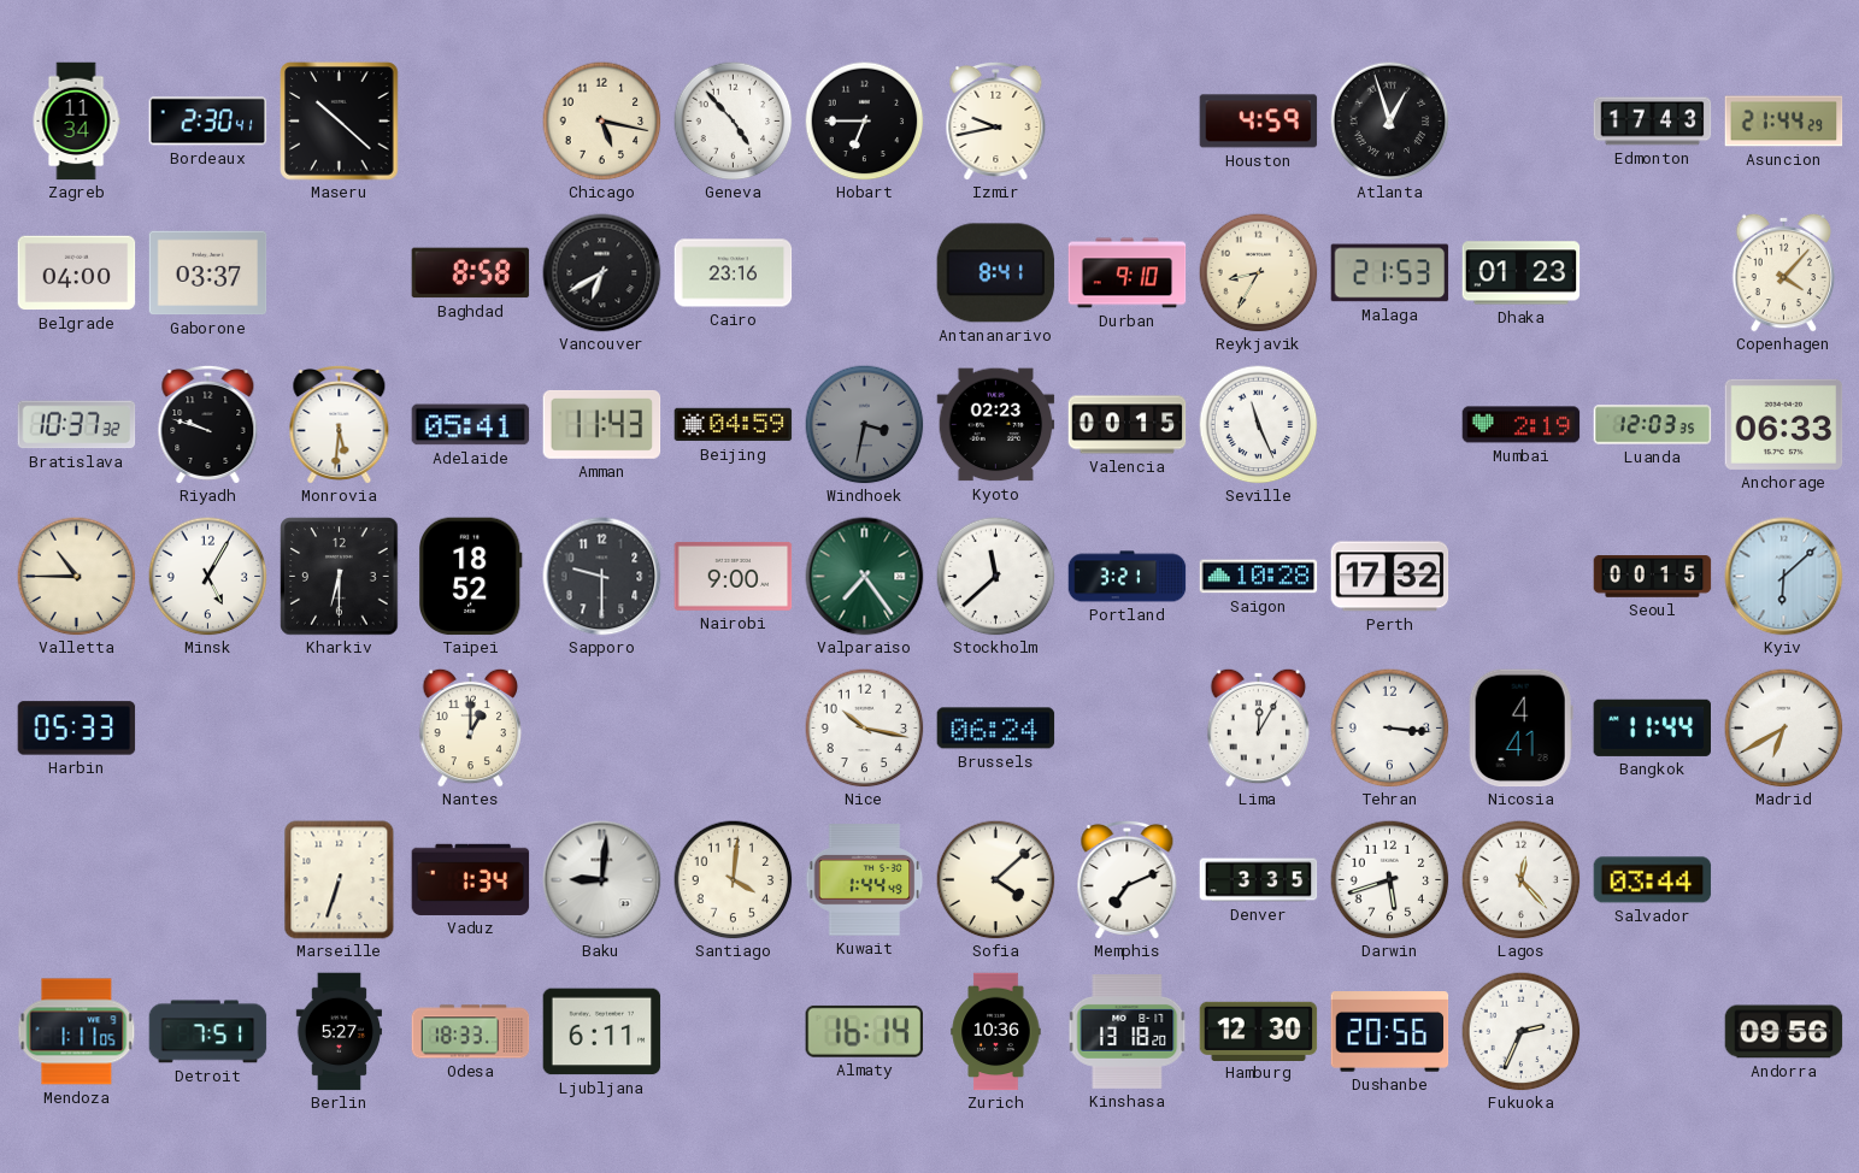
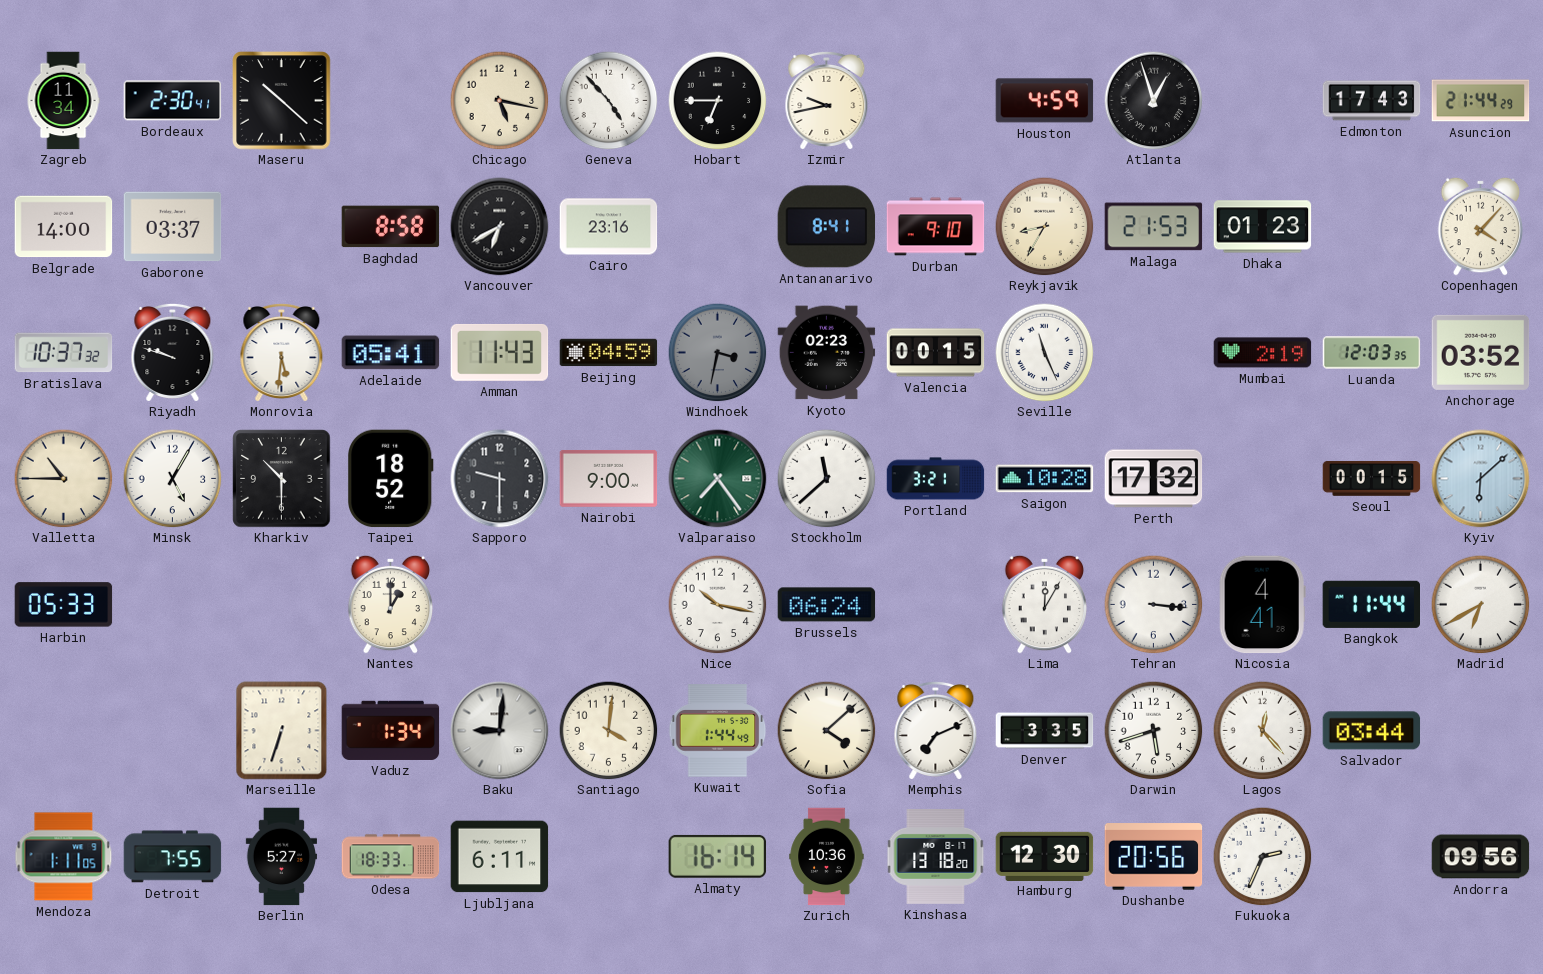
Belgrade: 04:00 -> 14:00 (64, 227)
Anchorage: 06:33 -> 03:52 (1481, 352)
Kharkiv: 6:30 -> 10:30 (282, 479)
Detroit: 7:51 -> 7:55 (173, 857)
